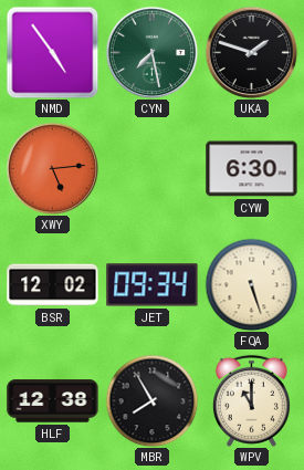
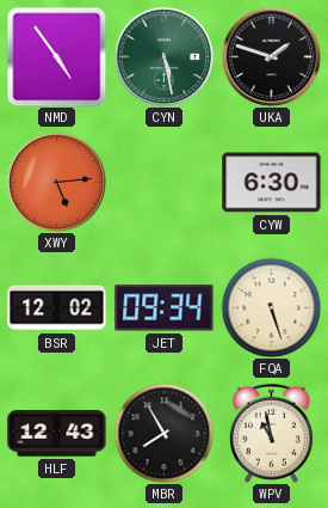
CYN: 7:28 -> 5:28 (163, 56)
HLF: 12:38 -> 12:43 (57, 434)
WPV: 11:00 -> 10:58 (271, 433)
